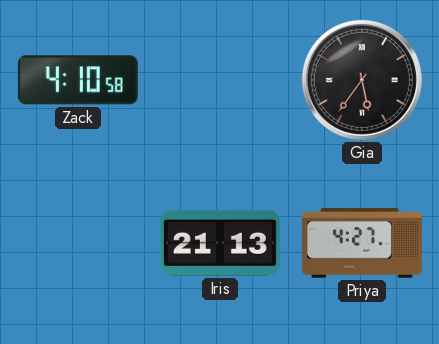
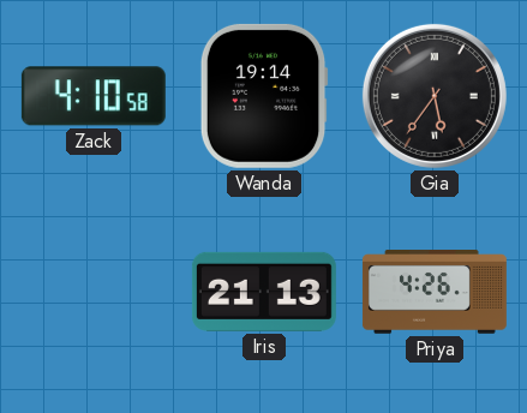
Wanda: none -> 19:14 (264, 96)
Priya: 4:27 -> 4:26 (435, 293)
